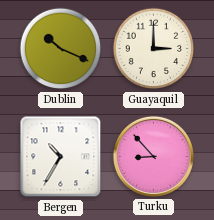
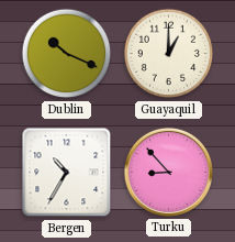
Guayaquil: 3:00 -> 1:00 (169, 54)
